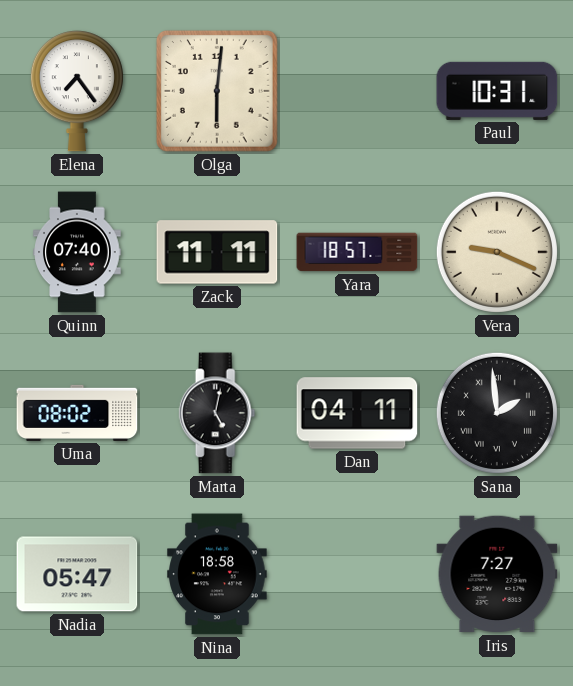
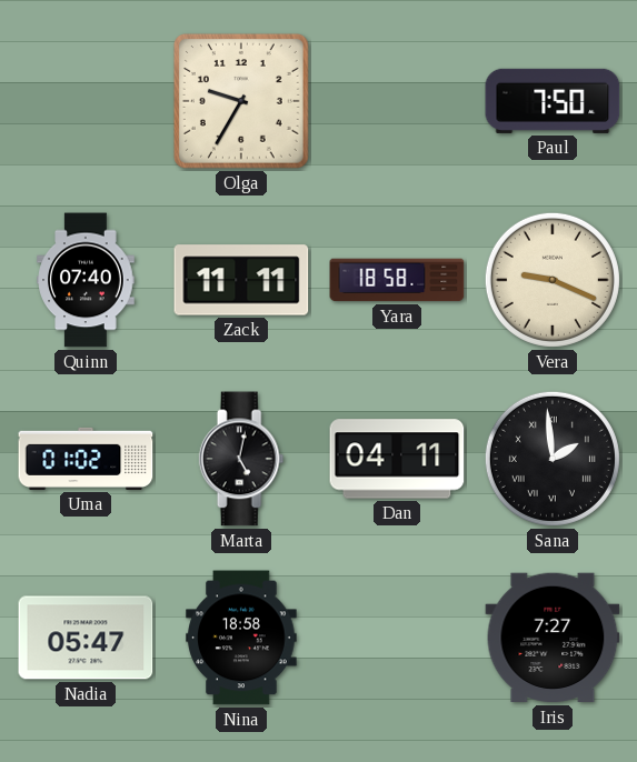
Elena: 7:24 -> none (77, 91)
Olga: 6:01 -> 9:35 (241, 101)
Paul: 10:31 -> 7:50 (553, 101)
Yara: 18:57 -> 18:58 (397, 280)
Uma: 08:02 -> 01:02 (86, 459)
